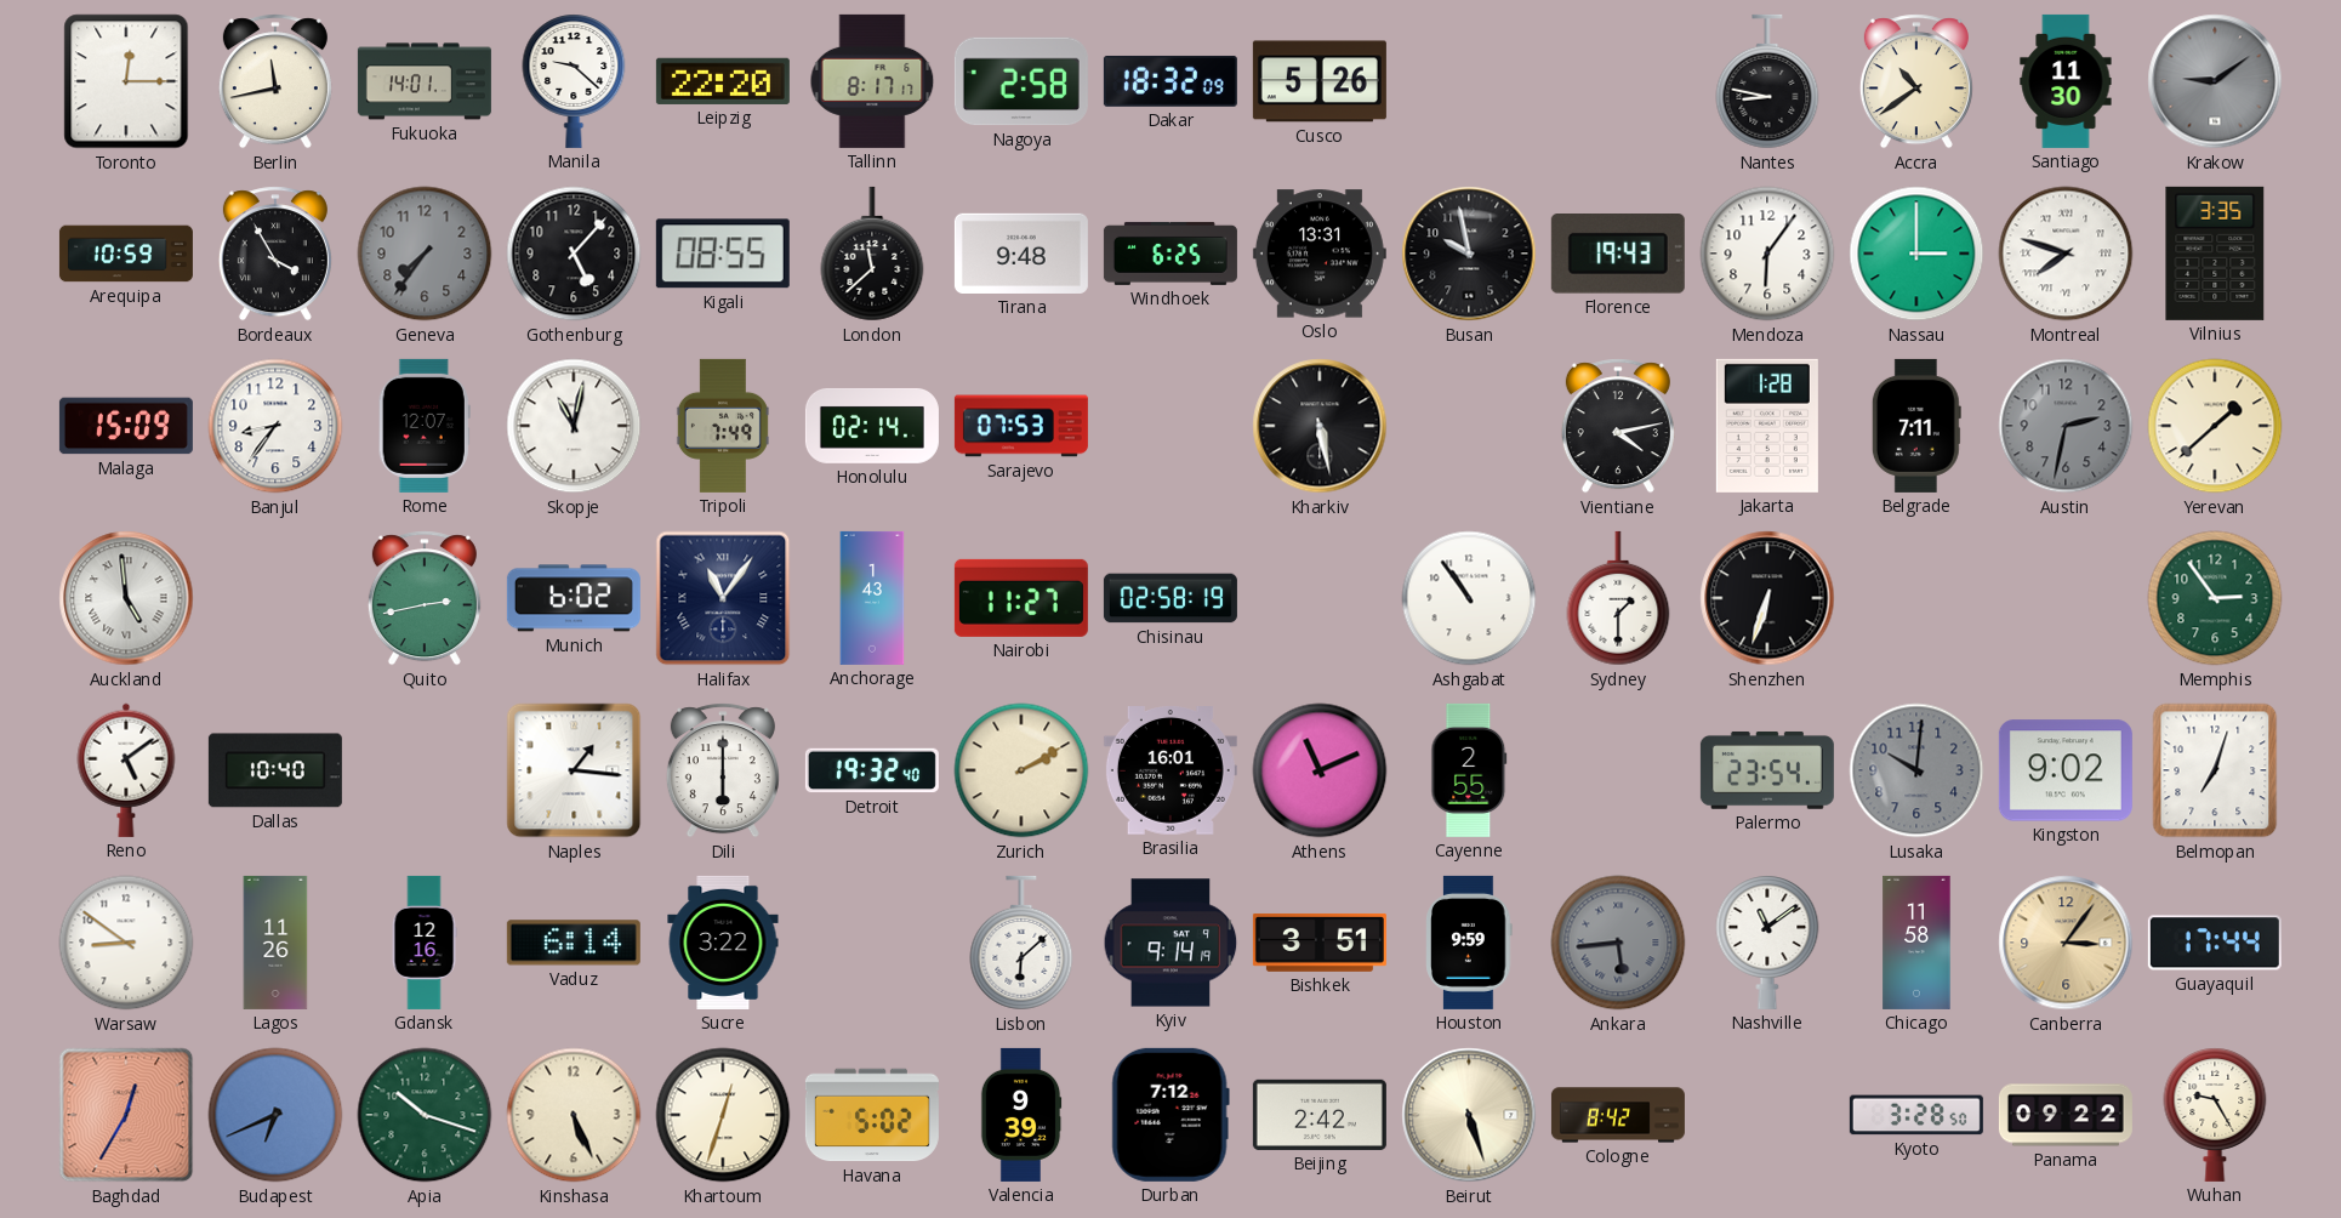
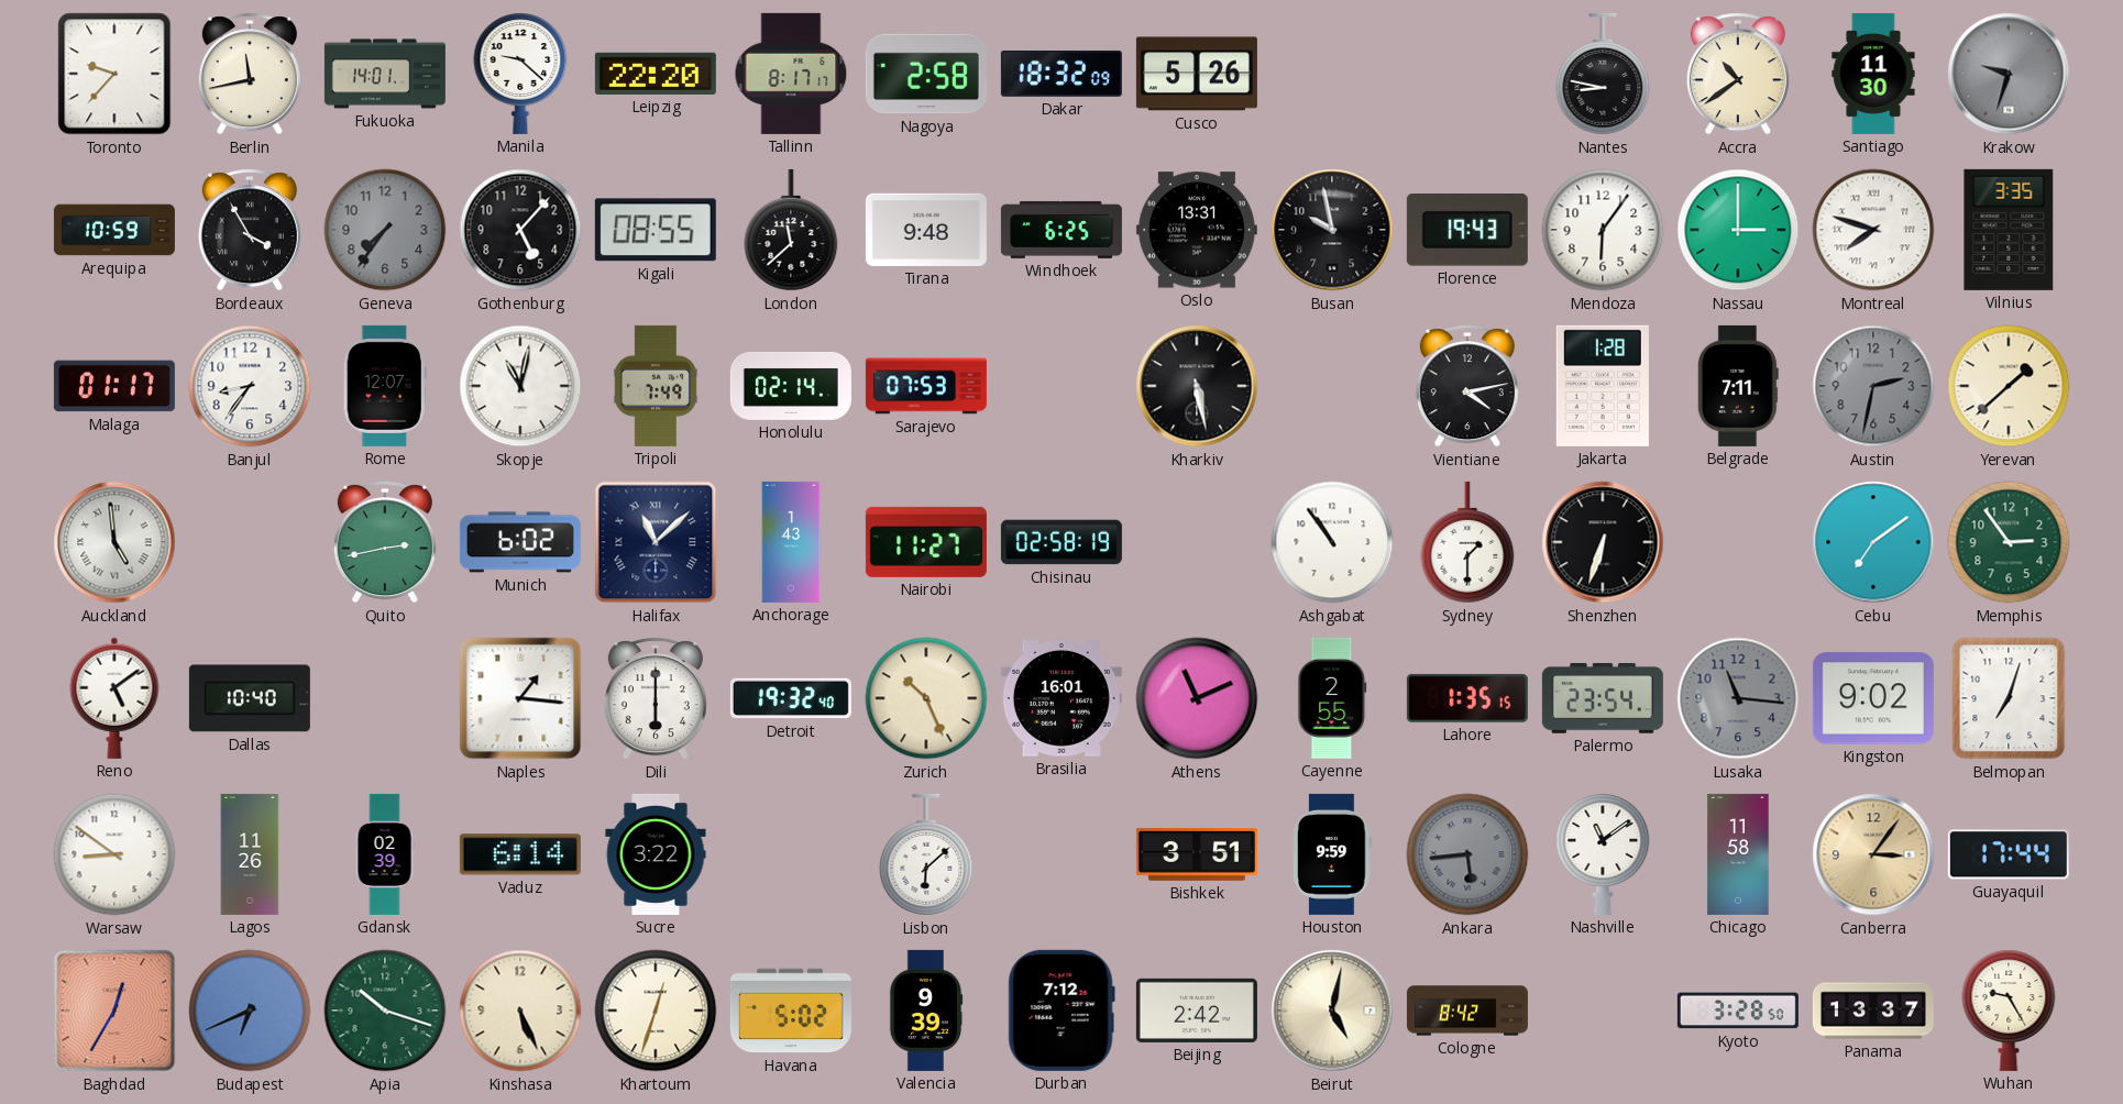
Toronto: 12:15 -> 9:37 (114, 74)
Krakow: 9:09 -> 9:33 (2009, 74)
Malaga: 15:09 -> 01:17 (114, 386)
Halifax: 11:06 -> 11:08 (656, 542)
Cebu: none -> 7:09 (1873, 542)
Zurich: 2:10 -> 10:26 (926, 698)
Lahore: none -> 1:35 (1467, 698)
Lusaka: 10:01 -> 11:16 (1738, 698)
Gdansk: 12:16 -> 02:39 (385, 854)
Kyiv: 9:14 -> none (1170, 943)
Beirut: 5:27 -> 5:02 (1332, 1011)
Panama: 09:22 -> 13:37 (1873, 1011)
